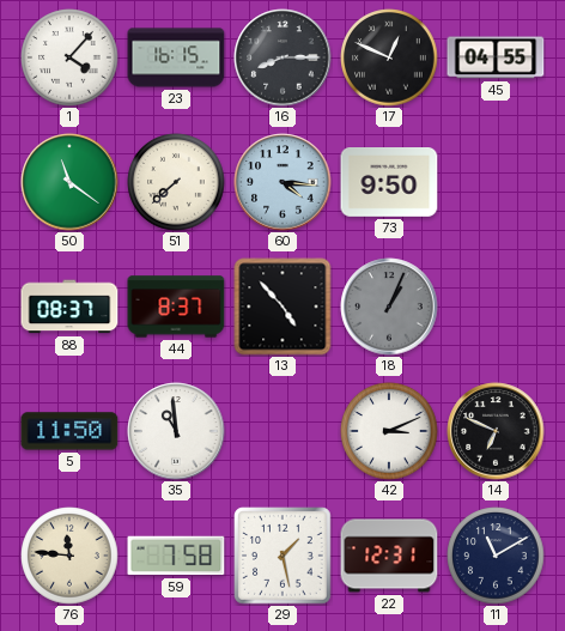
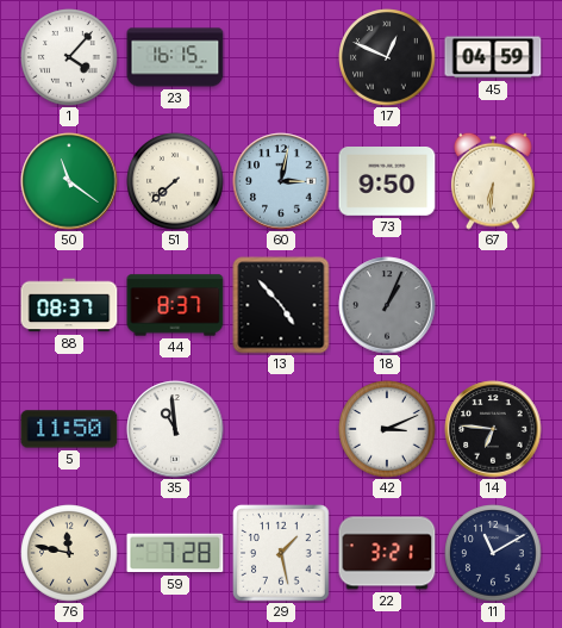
16: 8:15 -> none (282, 57)
45: 04:55 -> 04:59 (493, 57)
60: 4:16 -> 3:02 (281, 181)
67: none -> 6:31 (494, 181)
14: 6:49 -> 6:46 (493, 429)
76: 11:46 -> 11:47 (69, 553)
59: 7:58 -> 7:28 (175, 553)
22: 12:31 -> 3:21 (387, 553)
